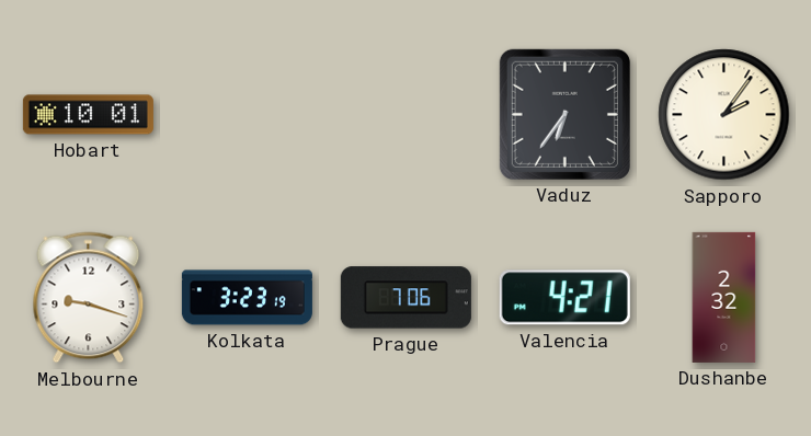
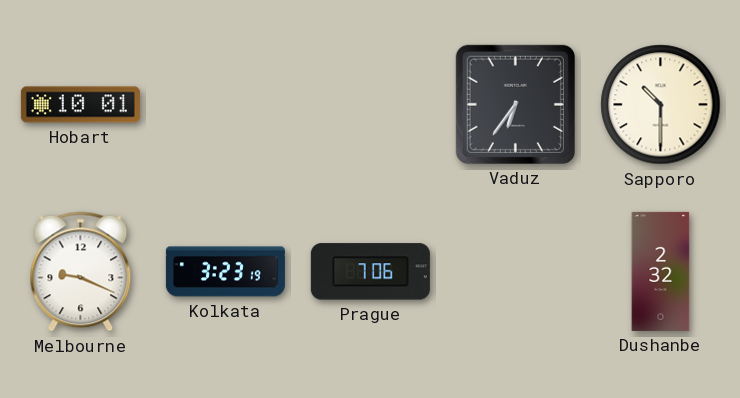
Sapporo: 2:06 -> 10:30 (661, 105)
Melbourne: 9:18 -> 9:19 (81, 272)
Valencia: 4:21 -> none (564, 298)
